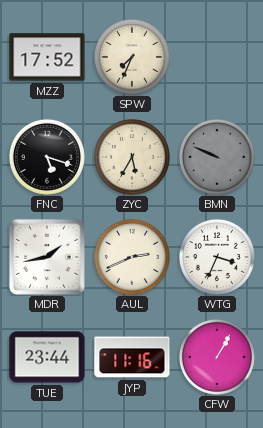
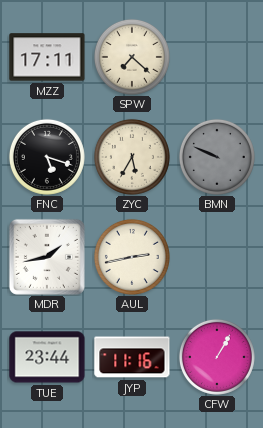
MZZ: 17:52 -> 17:11 (47, 57)
SPW: 7:34 -> 7:22 (132, 57)
AUL: 2:41 -> 2:43 (132, 257)
WTG: 3:34 -> none (217, 257)
